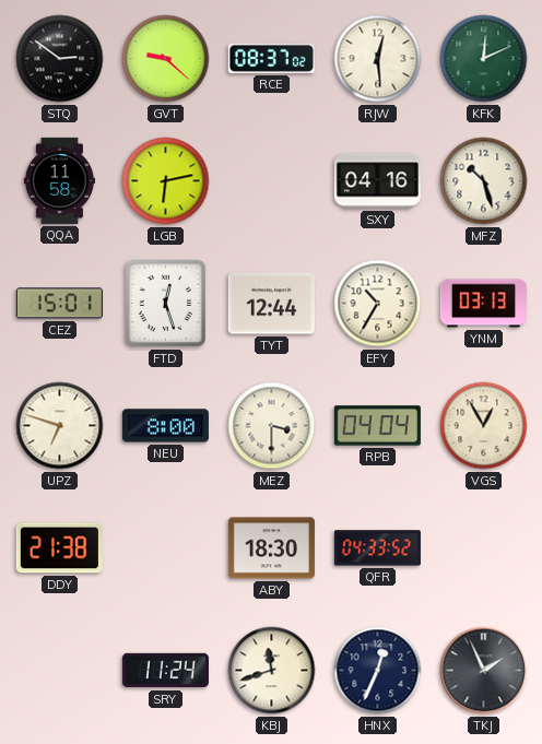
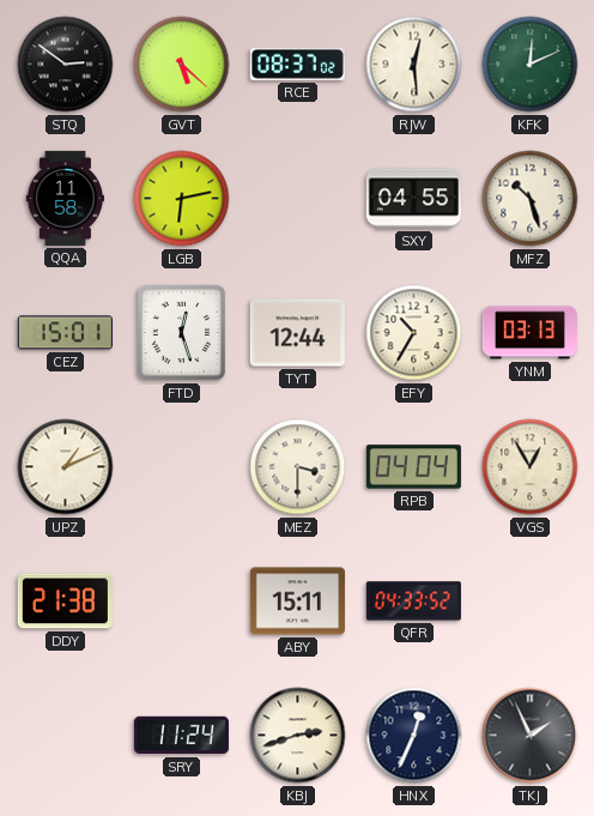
GVT: 9:22 -> 5:22 (182, 65)
SXY: 04:16 -> 04:55 (413, 199)
UPZ: 6:48 -> 1:11 (66, 467)
NEU: 8:00 -> none (165, 426)
ABY: 18:30 -> 15:11 (297, 602)
KBJ: 11:42 -> 2:42 (298, 736)
